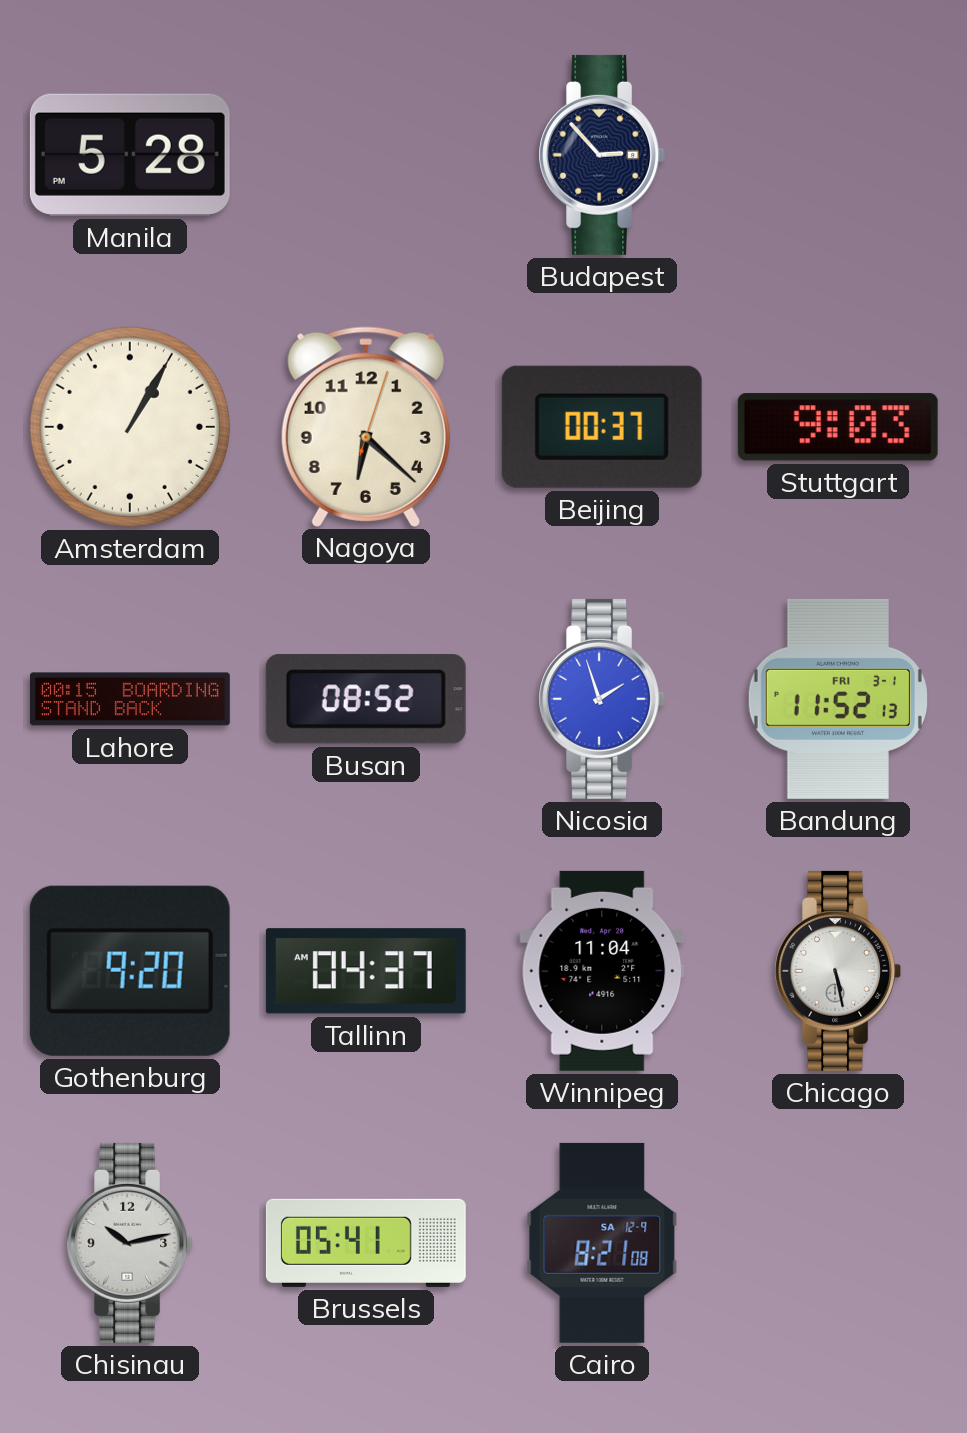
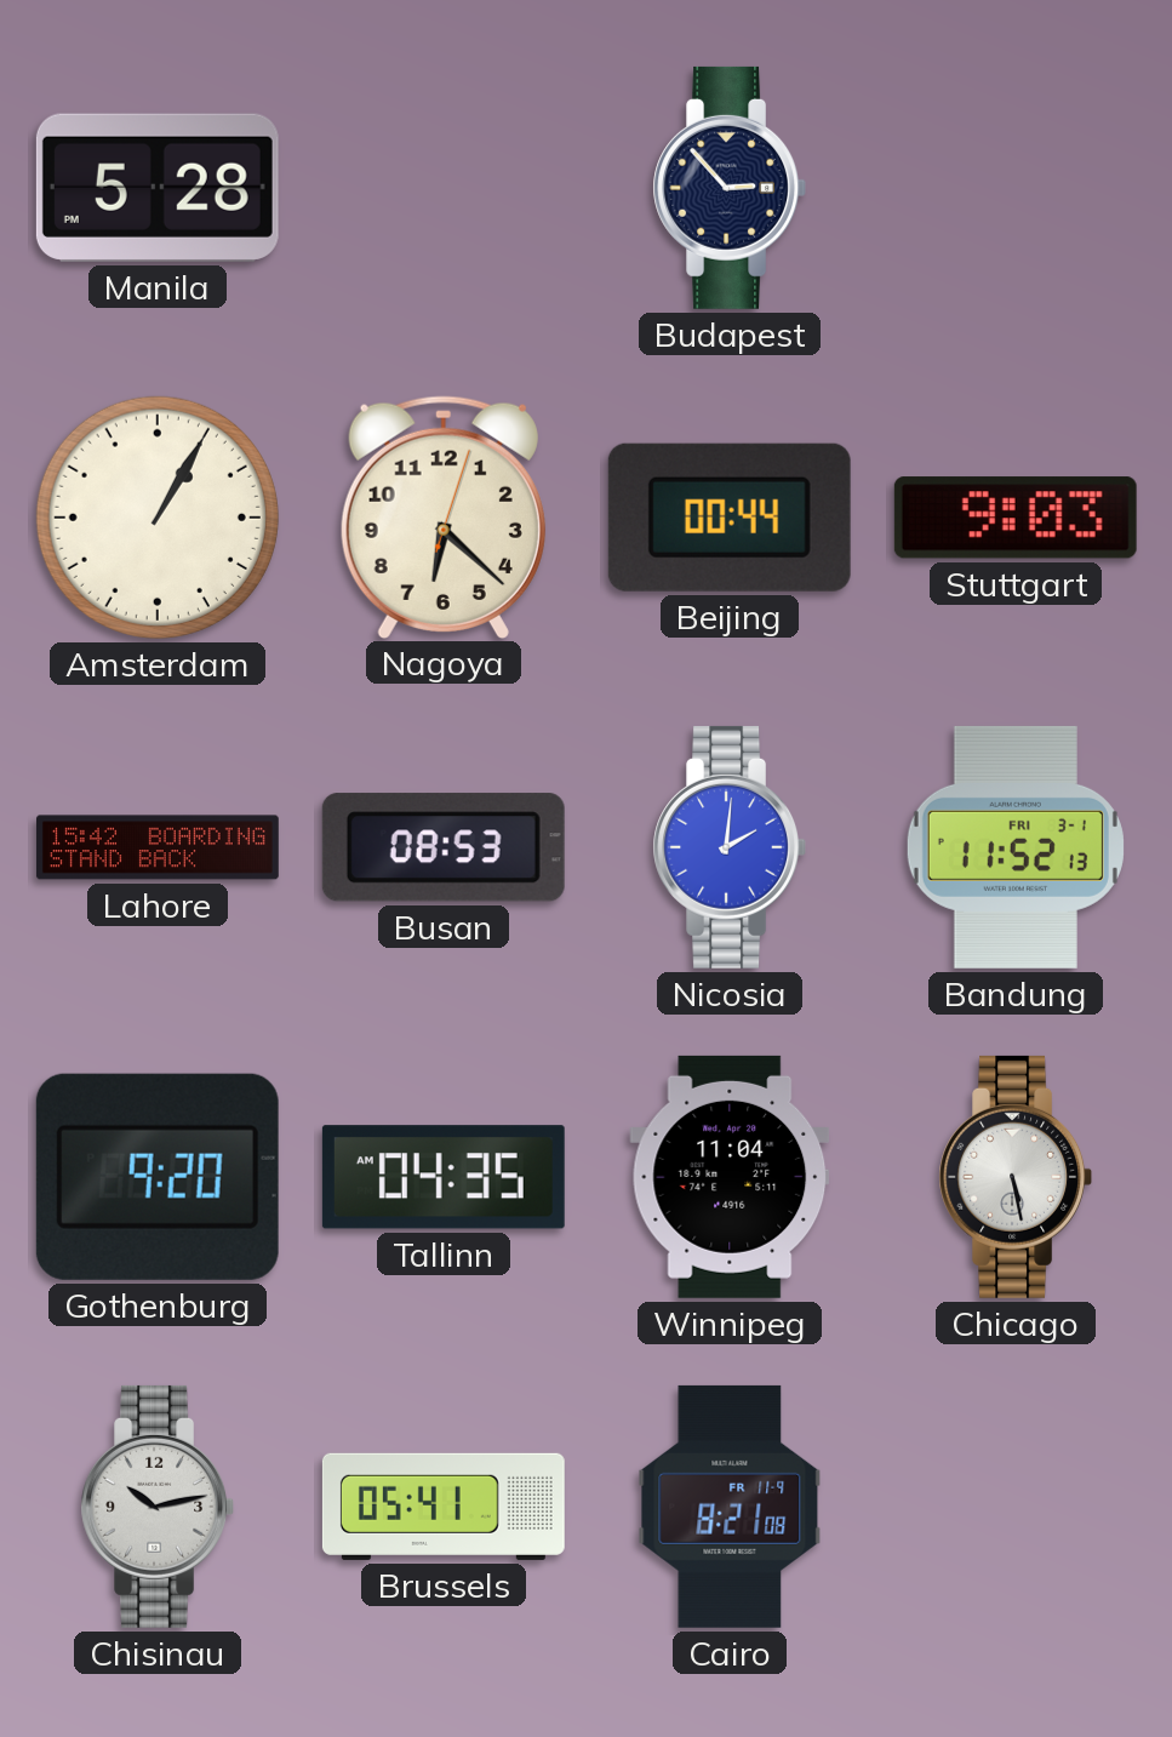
Beijing: 00:37 -> 00:44 (730, 518)
Lahore: 00:15 -> 15:42 (158, 847)
Busan: 08:52 -> 08:53 (444, 847)
Nicosia: 1:57 -> 2:01 (728, 847)
Tallinn: 04:37 -> 04:35 (444, 1177)
Cairo date: SA 12-9 -> FR 11-9 (730, 1507)
